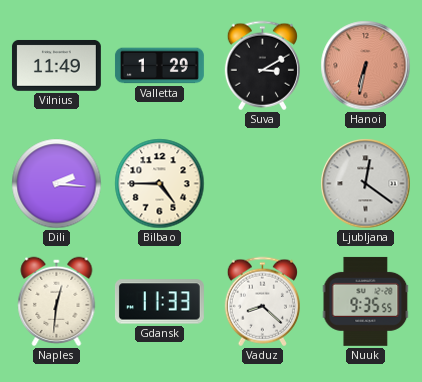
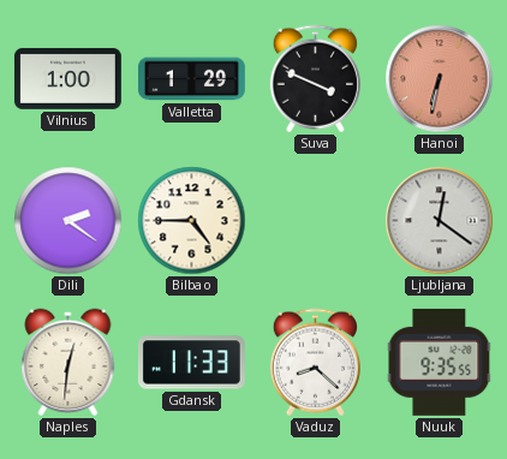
Vilnius: 11:49 -> 1:00 (67, 78)
Suva: 3:10 -> 3:49 (315, 79)
Dili: 2:16 -> 2:21 (68, 221)
